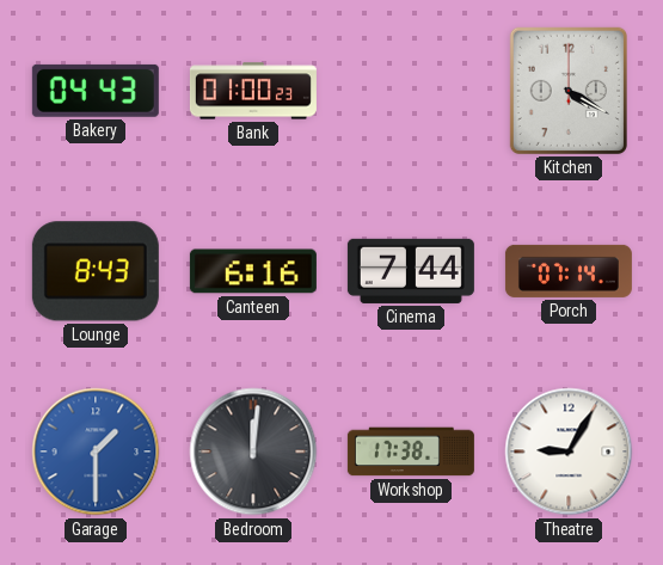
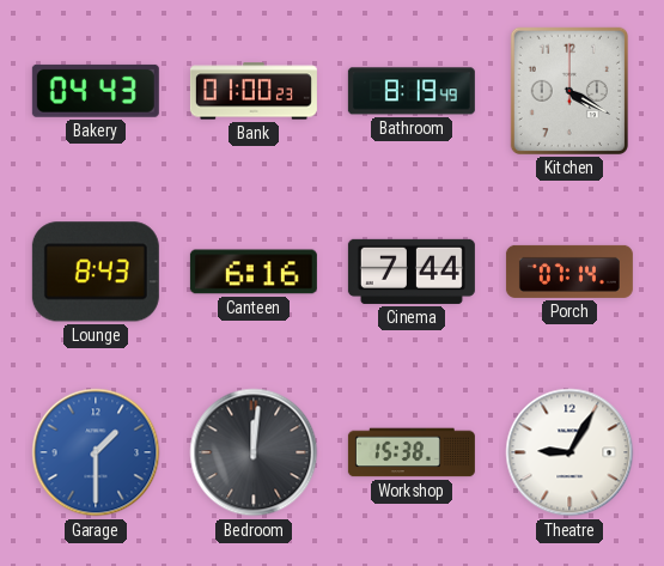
Bathroom: none -> 8:19 (412, 91)
Workshop: 17:38 -> 15:38 (412, 452)
